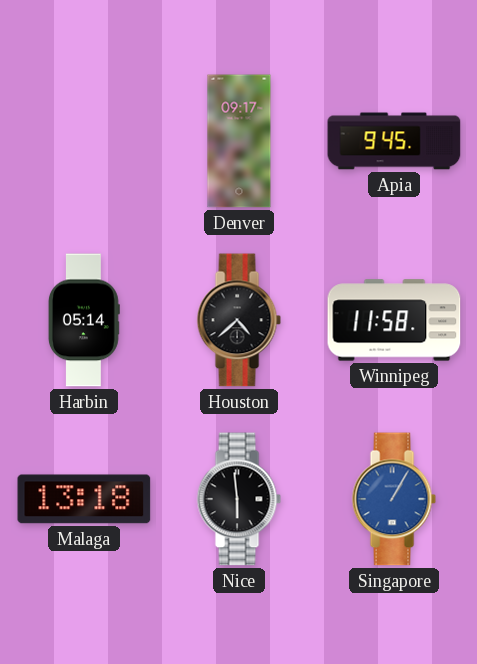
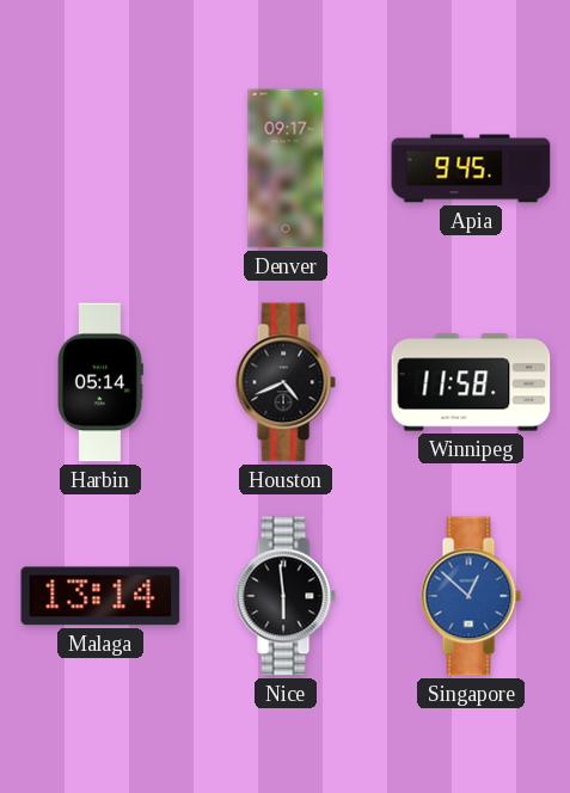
Houston: 4:38 -> 4:41 (286, 382)
Malaga: 13:18 -> 13:14 (100, 596)
Singapore: 1:05 -> 12:52 (471, 596)
